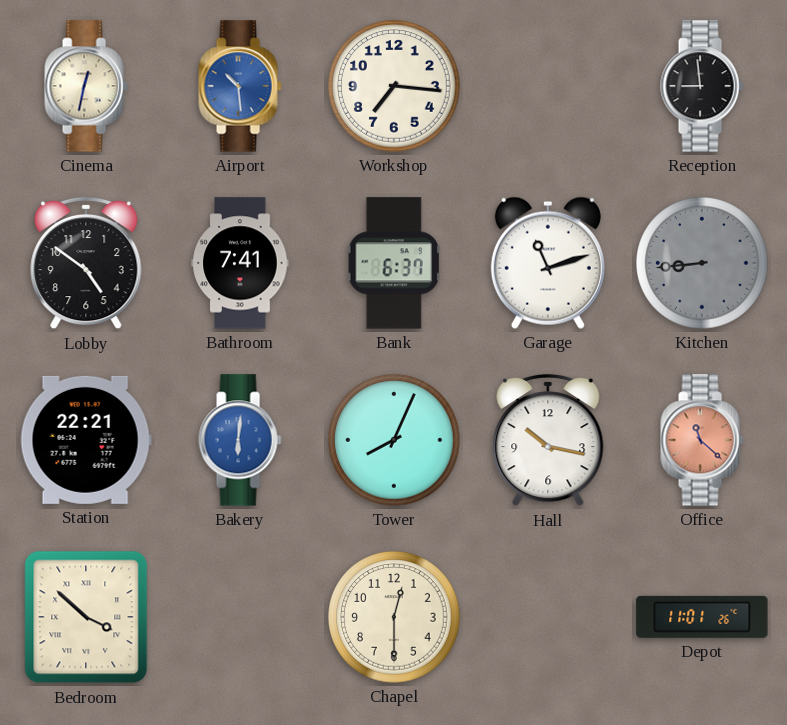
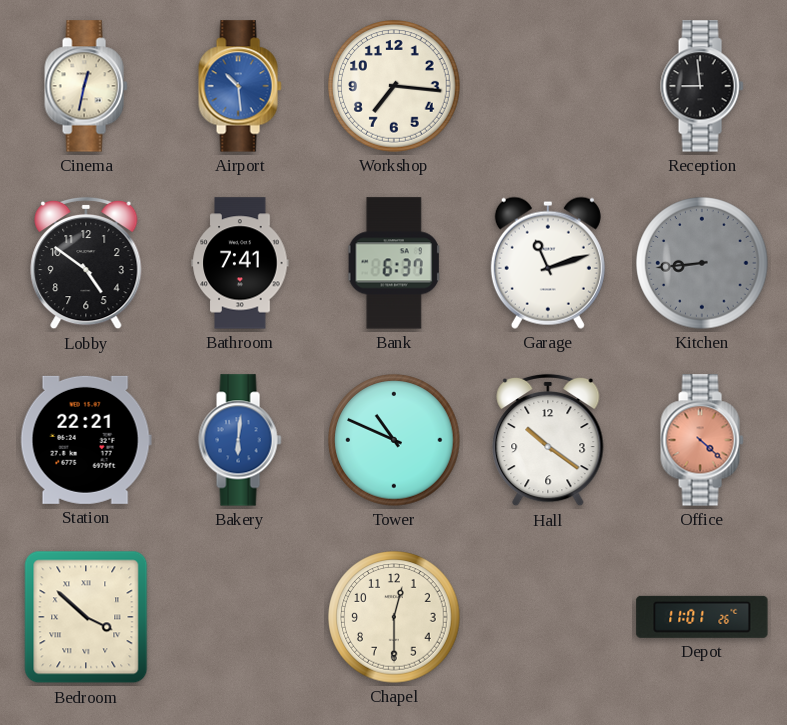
Tower: 8:04 -> 10:49 (394, 440)
Hall: 10:17 -> 10:21 (548, 440)
Office: 11:22 -> 4:22 (702, 440)
